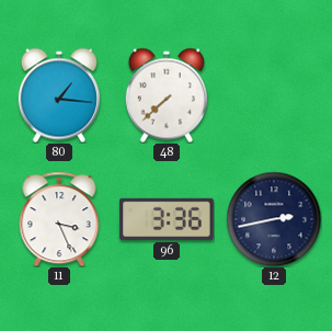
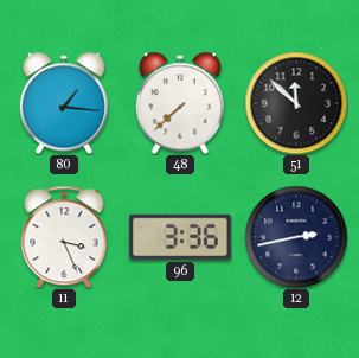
51: none -> 11:52 (296, 103)
